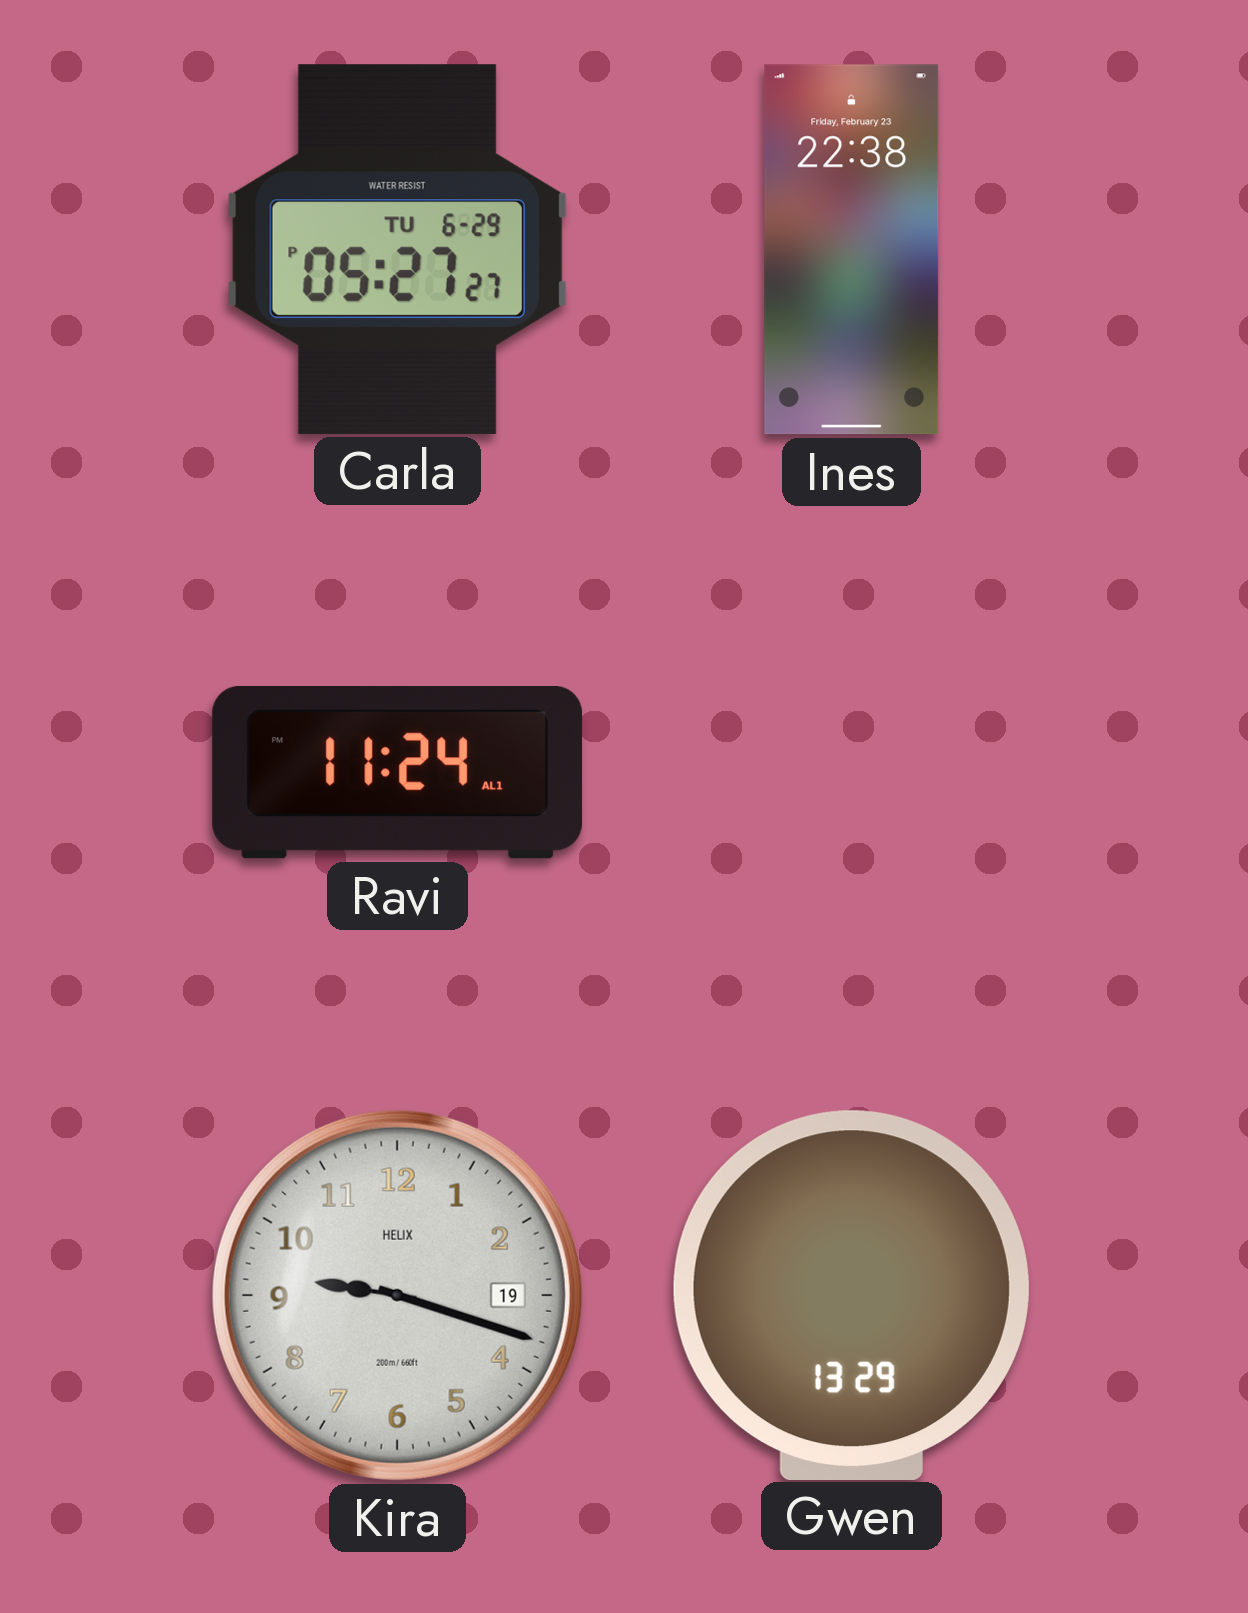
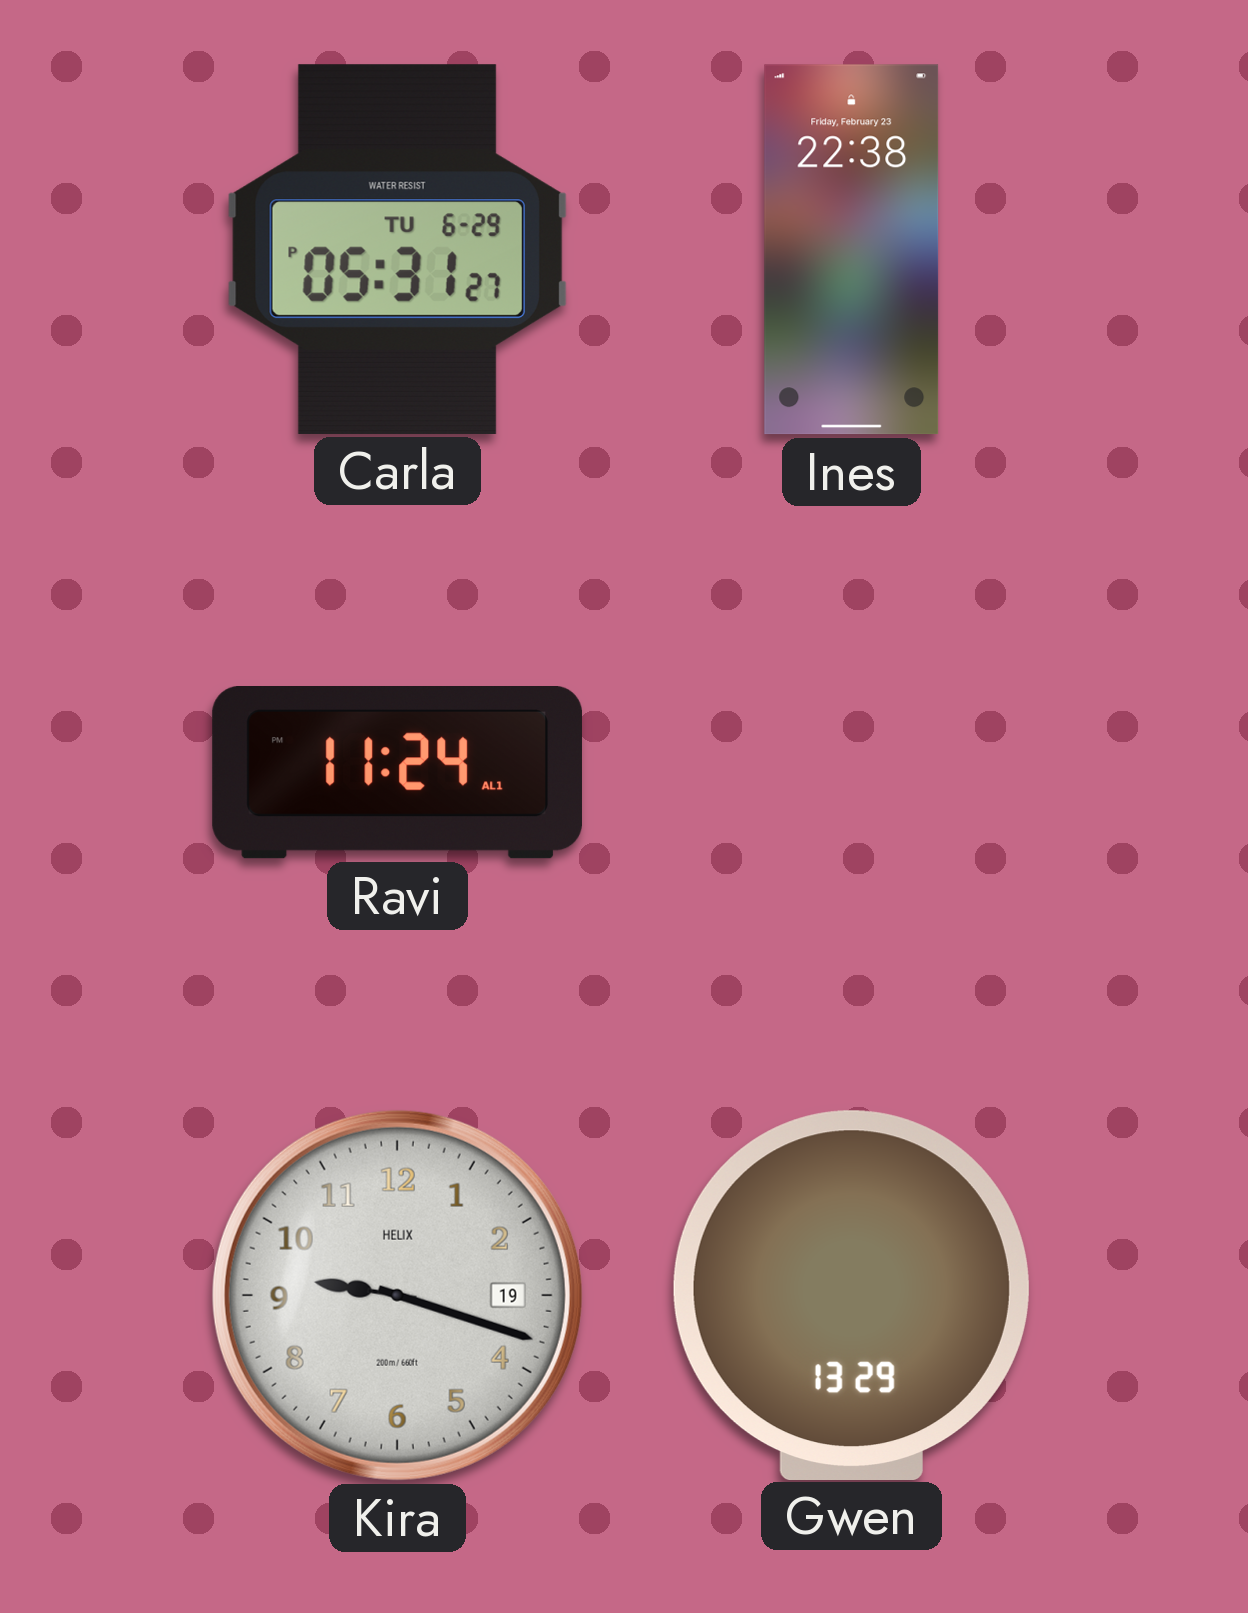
Carla: 05:27 -> 05:31 (397, 249)
